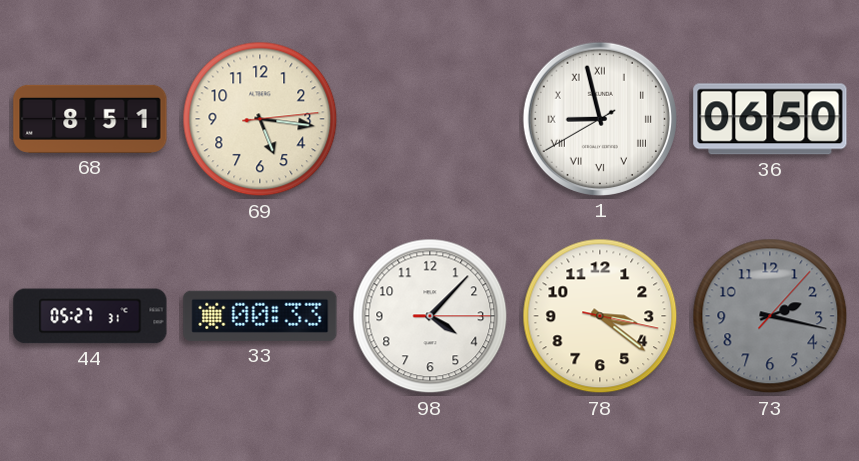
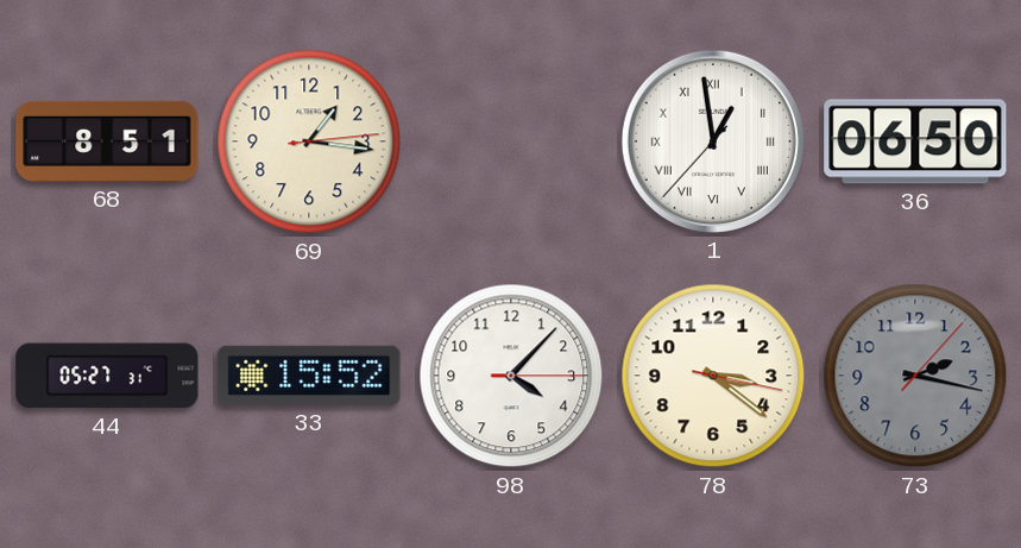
69: 5:16 -> 1:16 (309, 141)
1: 8:57 -> 12:58 (713, 141)
33: 00:33 -> 15:52 (309, 376)
